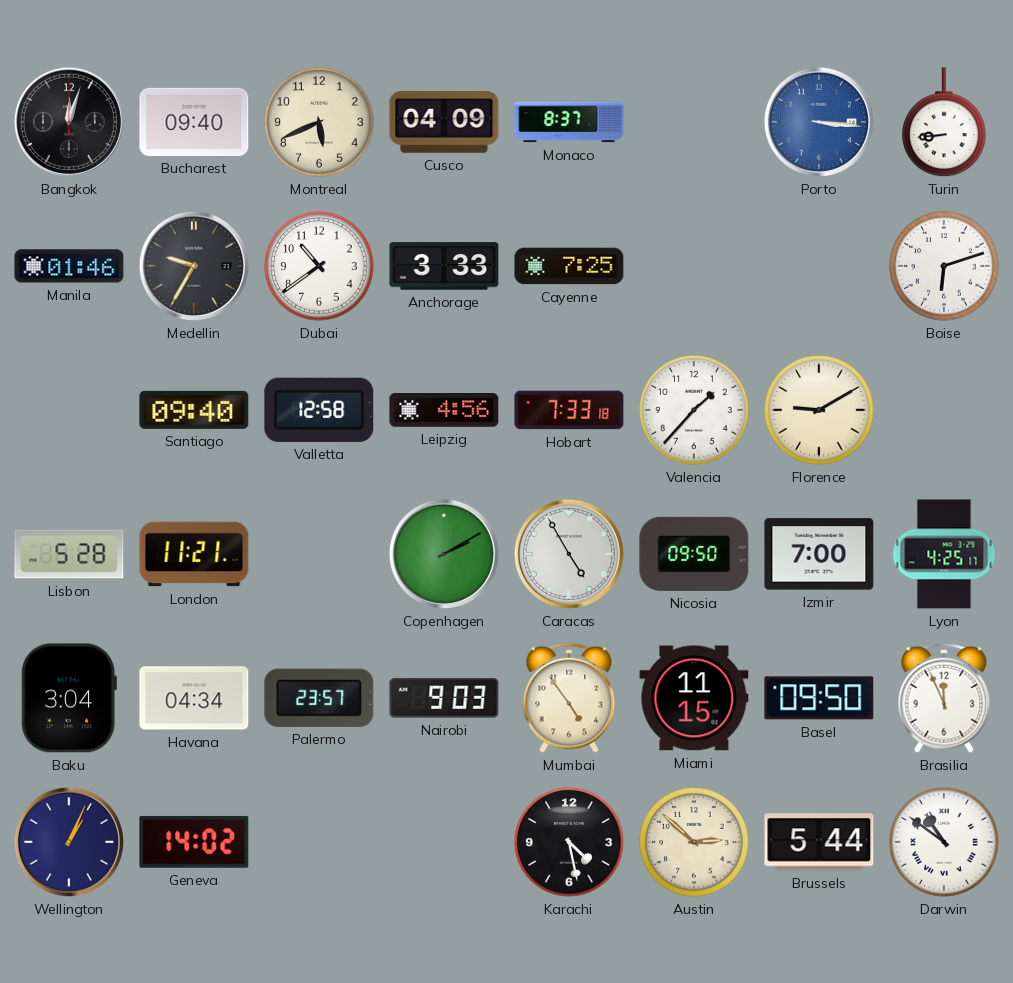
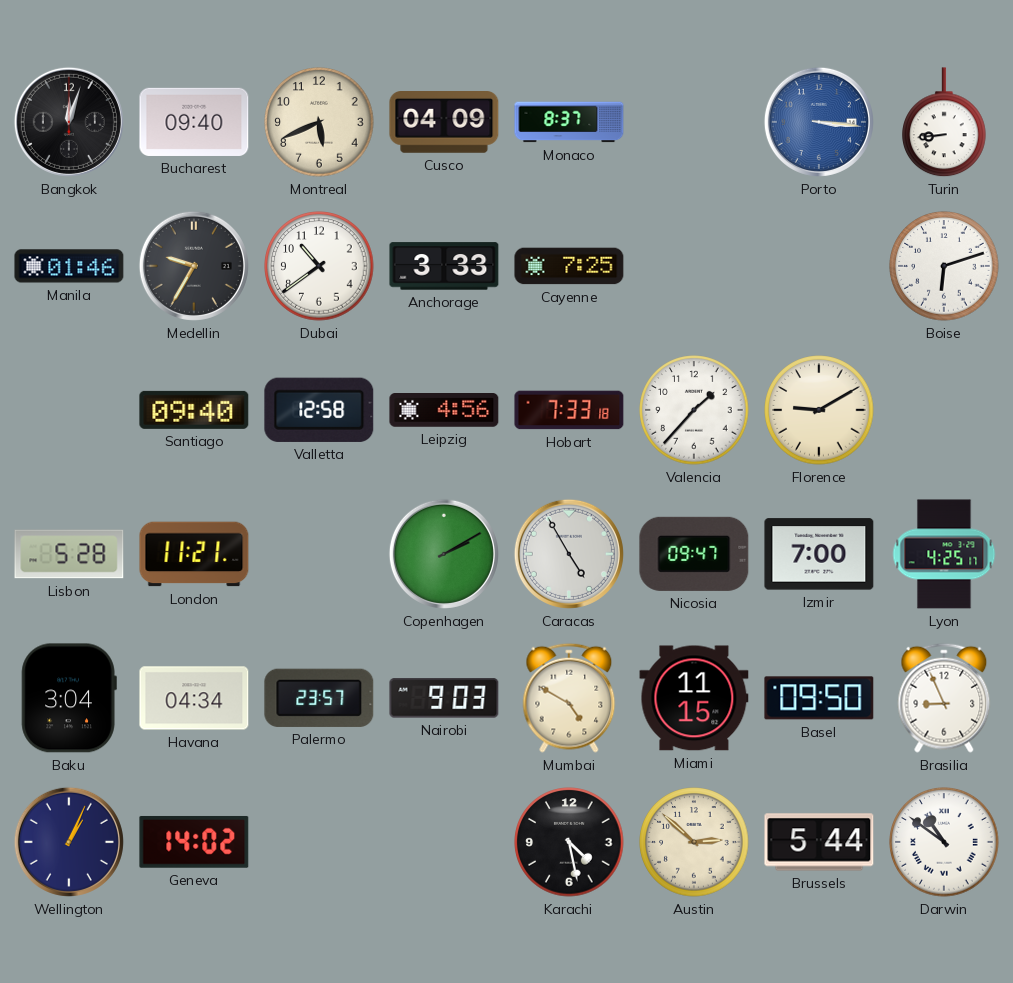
Nicosia: 09:50 -> 09:47 (694, 554)
Mumbai: 4:54 -> 4:50 (569, 698)
Brasilia: 11:56 -> 8:56 (944, 698)
